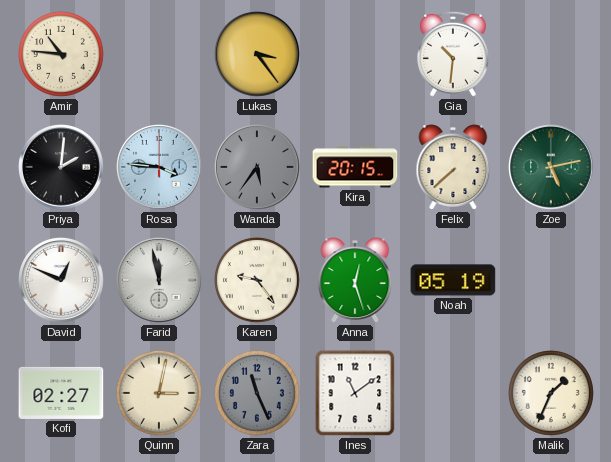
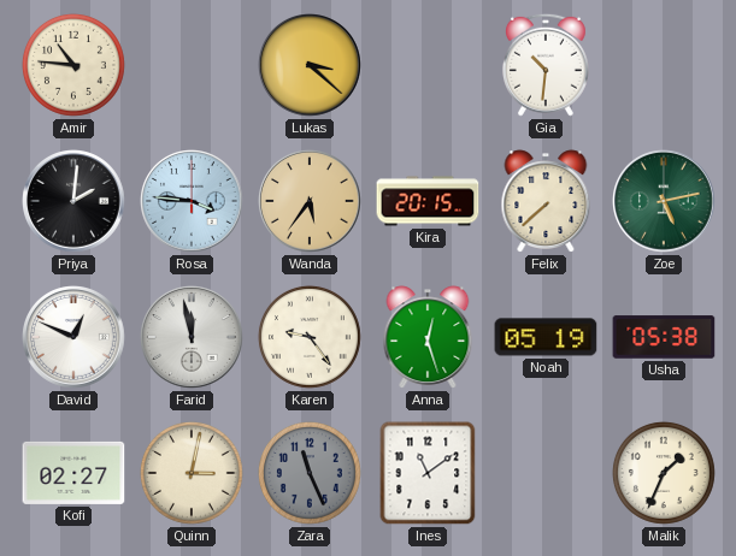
Lukas: 3:24 -> 3:22 (311, 66)
Wanda dial: grey -> champagne (311, 202)
Usha: none -> 05:38 (664, 337)
